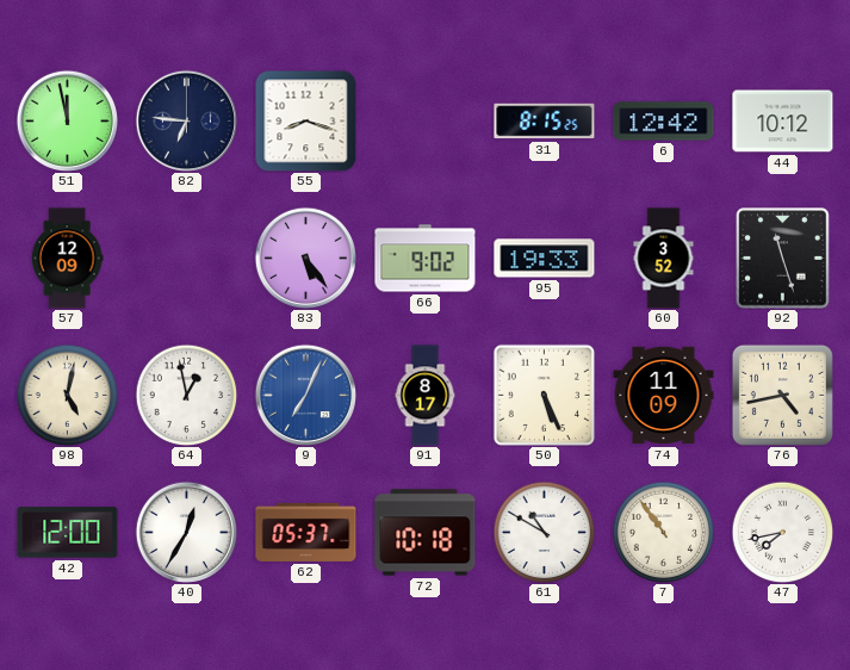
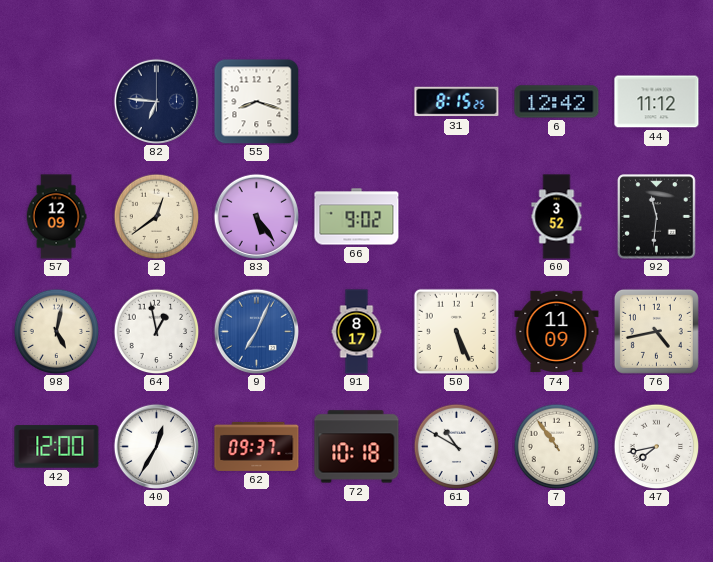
51: 11:58 -> none (67, 120)
44: 10:12 -> 11:12 (657, 102)
2: none -> 12:39 (156, 216)
95: 19:33 -> none (545, 259)
92: 11:27 -> 11:31 (657, 217)
62: 05:37 -> 09:37 (257, 446)
